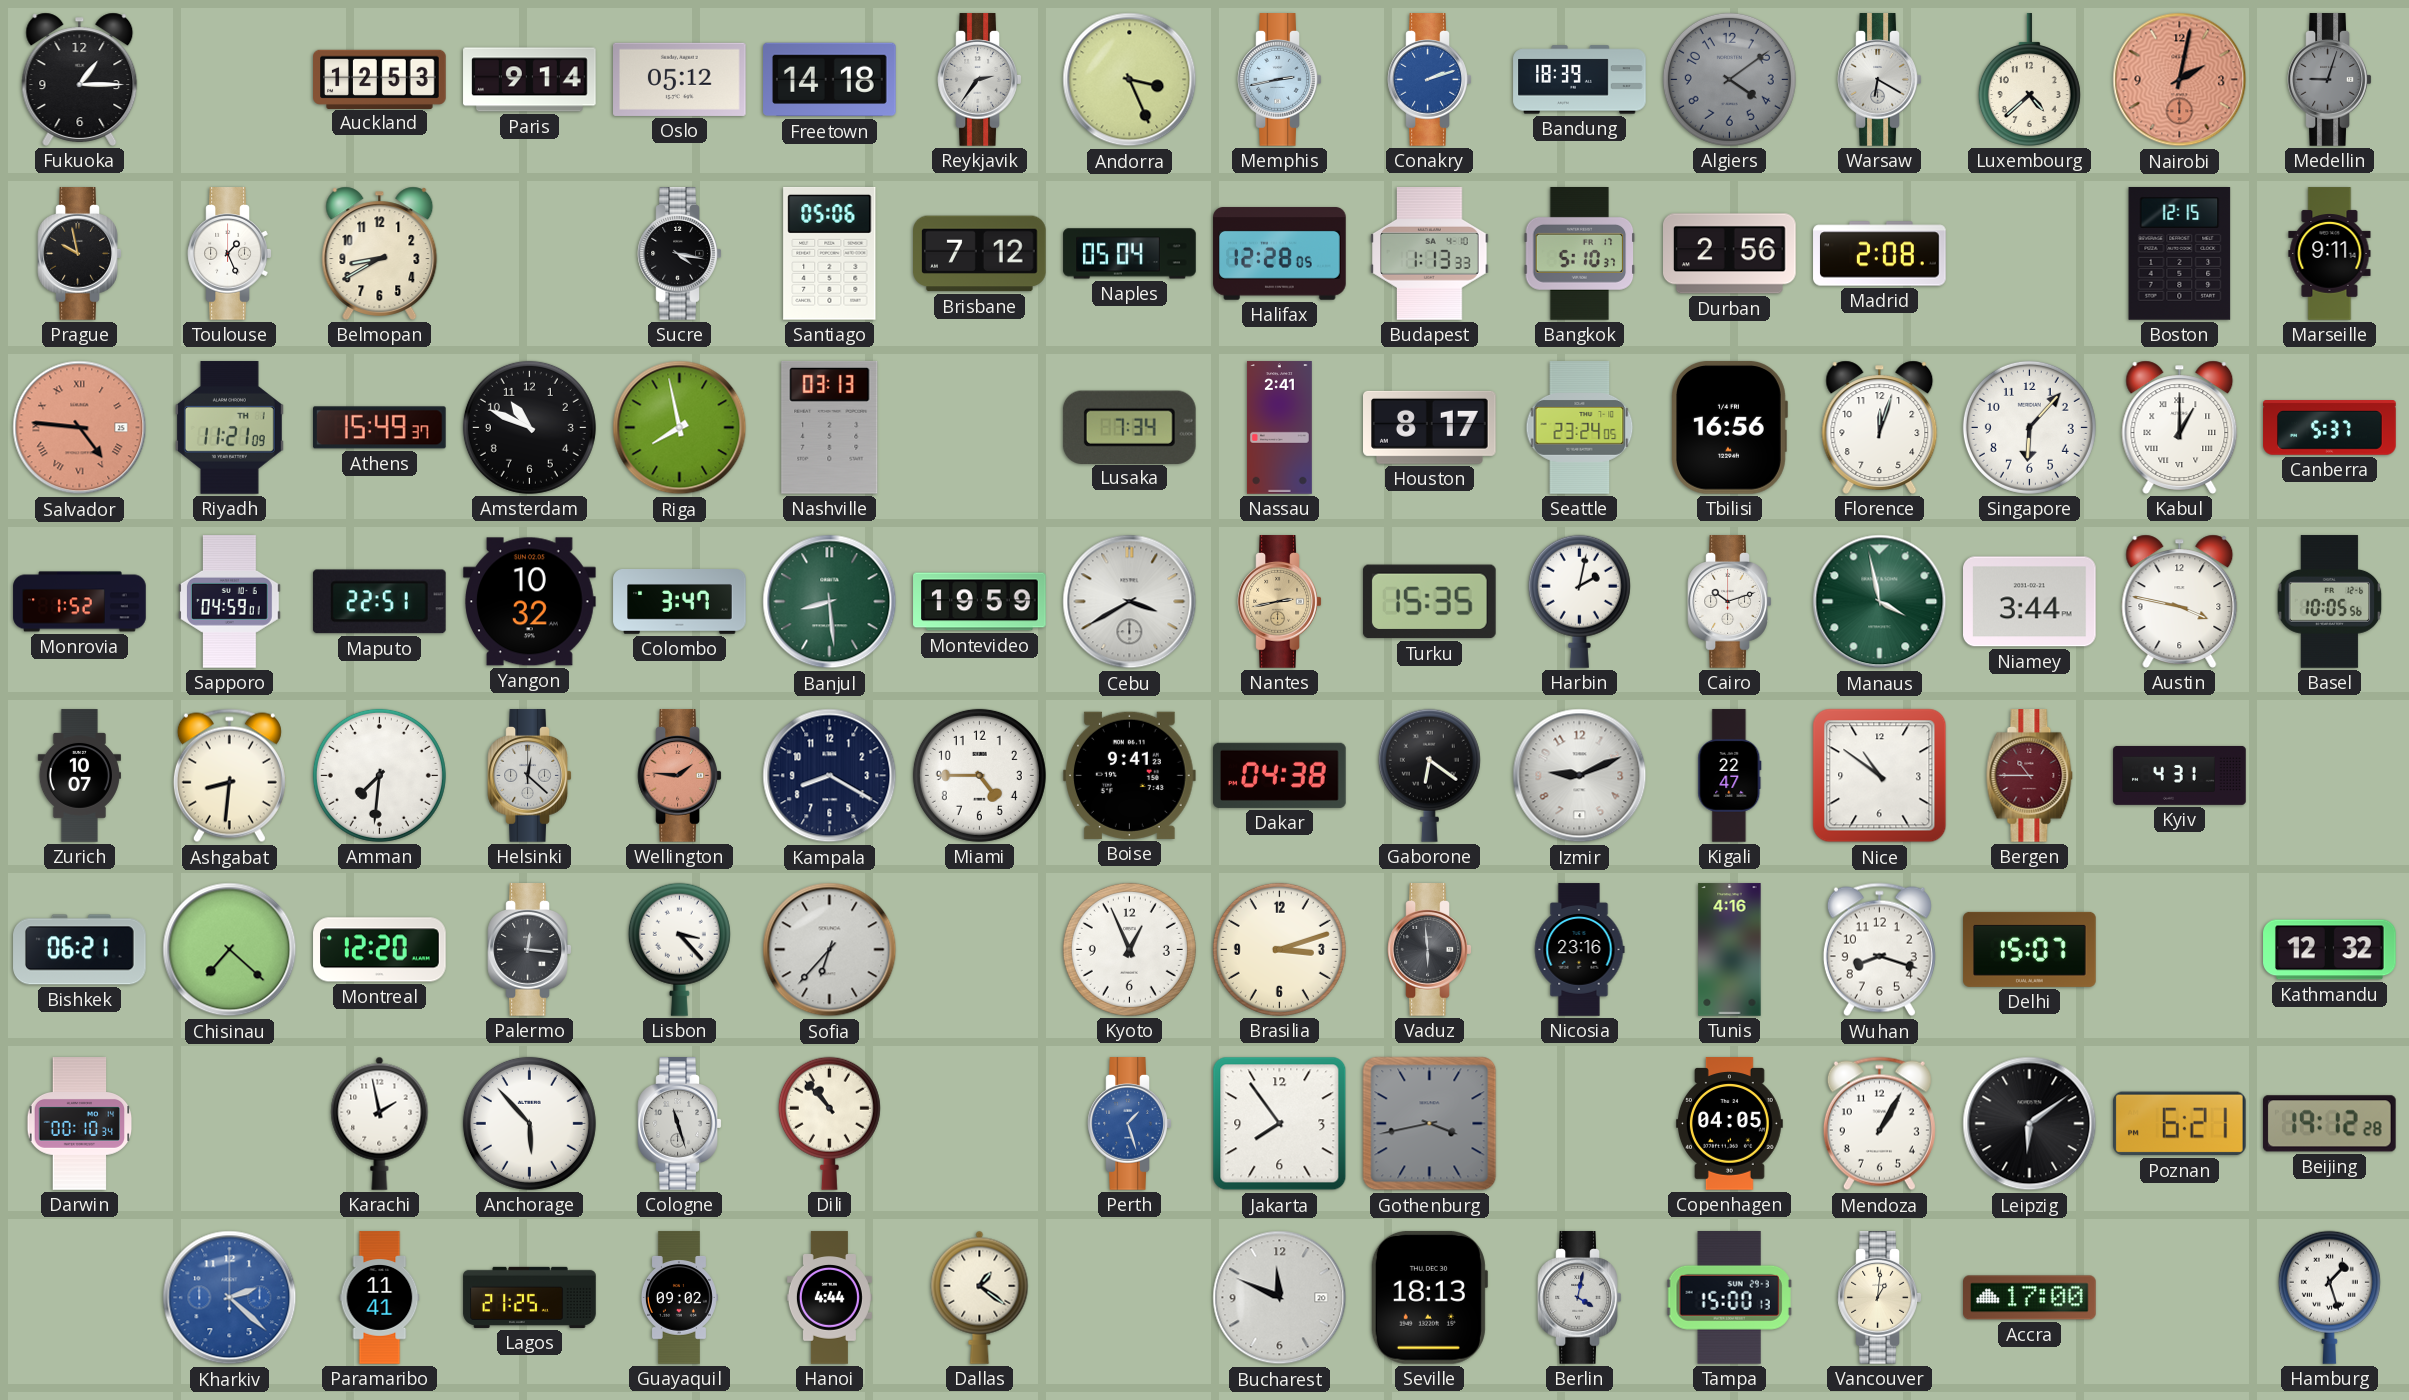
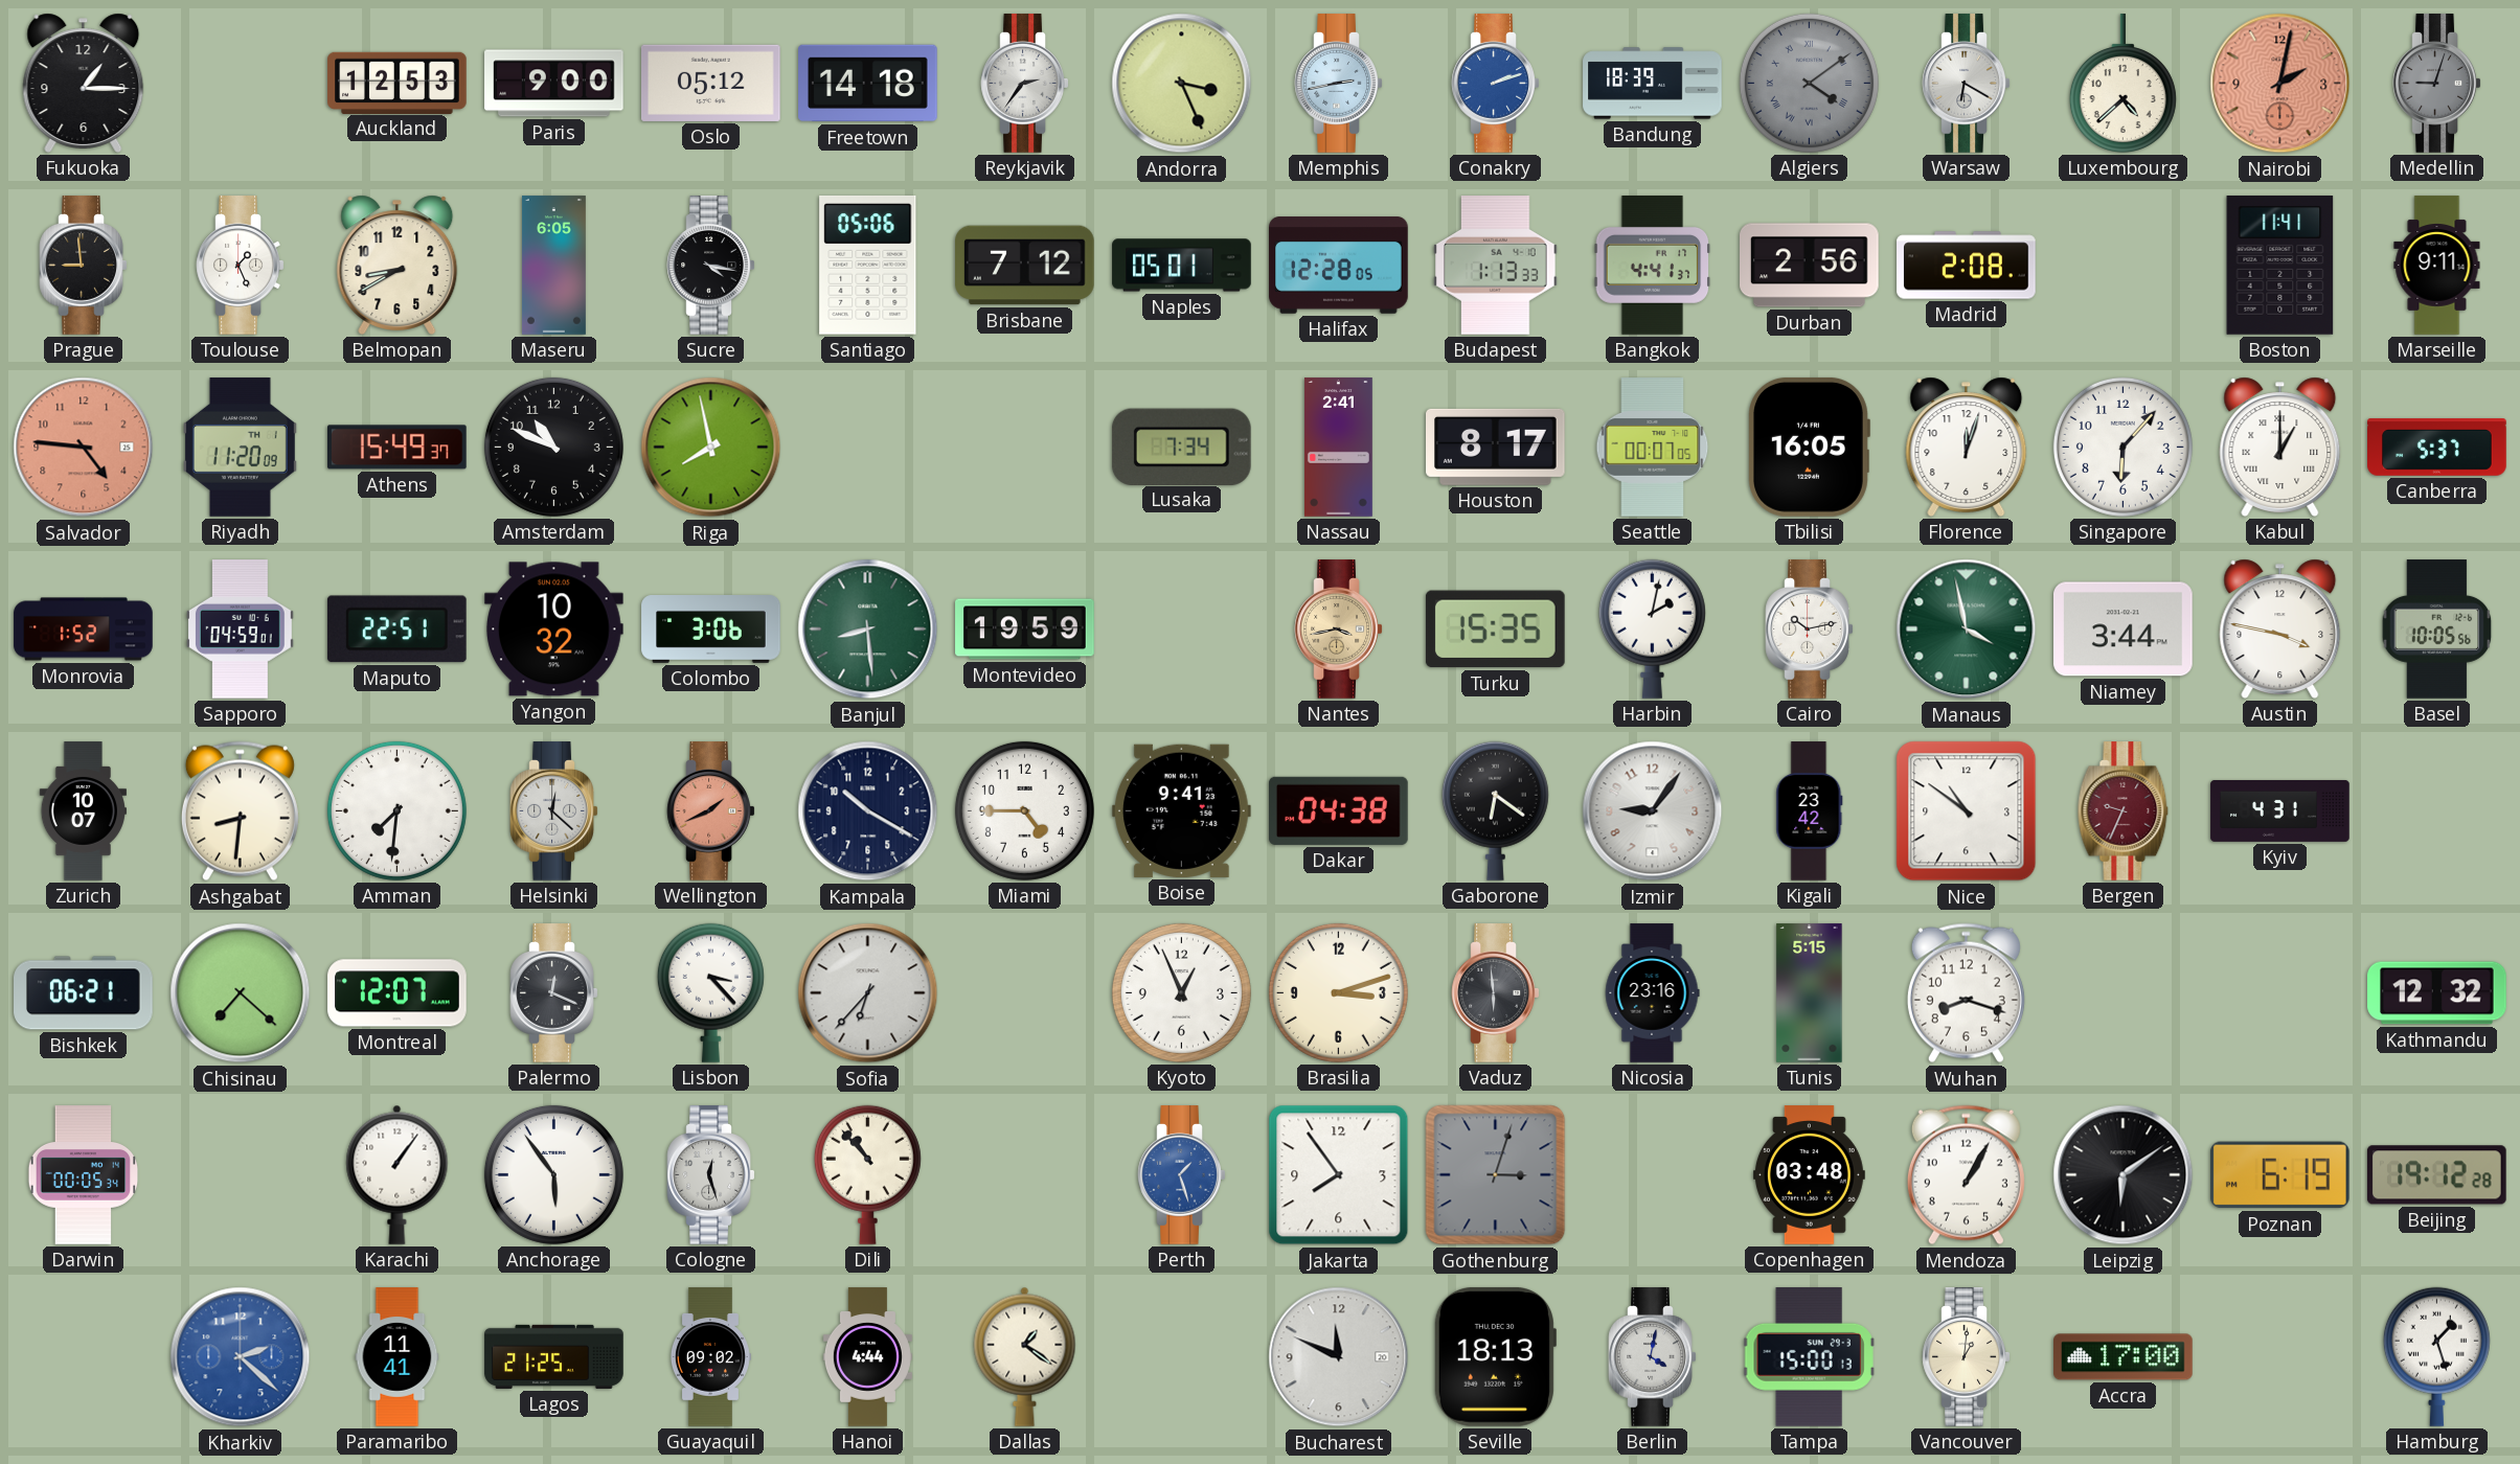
Paris: 9:14 -> 9:00 (554, 84)
Algiers numerals: Arabic -> Roman (1809, 83)
Prague: 9:58 -> 8:59 (84, 266)
Maseru: none -> 6:05 (553, 266)
Naples: 05:04 -> 05:01 (1182, 266)
Bangkok: 5:10 -> 4:41 (1653, 266)
Boston: 12:15 -> 11:41 (2280, 266)
Salvador numerals: Roman -> Arabic (84, 448)
Riyadh: 11:21 -> 11:20 (240, 448)
Nashville: 03:13 -> none (830, 427)
Seattle: 23:24 -> 00:07 (1653, 448)
Tbilisi: 16:56 -> 16:05 (1810, 447)
Colombo: 3:47 -> 3:06 (711, 630)
Cebu: 3:40 -> none (1130, 602)
Nantes: 2:43 -> 3:43 (1339, 630)
Cairo: 10:12 -> 10:13 (1810, 630)
Wellington: 1:46 -> 1:41 (711, 811)
Kampala: 8:20 -> 10:20 (868, 811)
Izmir: 9:11 -> 9:06 (1653, 811)
Kigali: 22:47 -> 23:42 (1810, 811)
Bergen: 10:45 -> 9:34 (2124, 811)
Montreal: 12:20 -> 12:07 (398, 993)
Palermo: 12:16 -> 12:19 (554, 993)
Tunis: 4:16 -> 5:15 (1810, 993)
Delhi: 15:07 -> none (2030, 949)
Darwin: 00:10 -> 00:05 (84, 1175)
Karachi: 1:58 -> 1:06 (398, 1174)
Anchorage: 5:53 -> 5:54 (553, 1174)
Cologne: 11:27 -> 12:27 (711, 1175)
Gothenburg: 3:43 -> 3:03 (1496, 1175)
Copenhagen: 04:05 -> 03:48 (1809, 1175)
Poznan: 6:21 -> 6:19 (2279, 1175)
